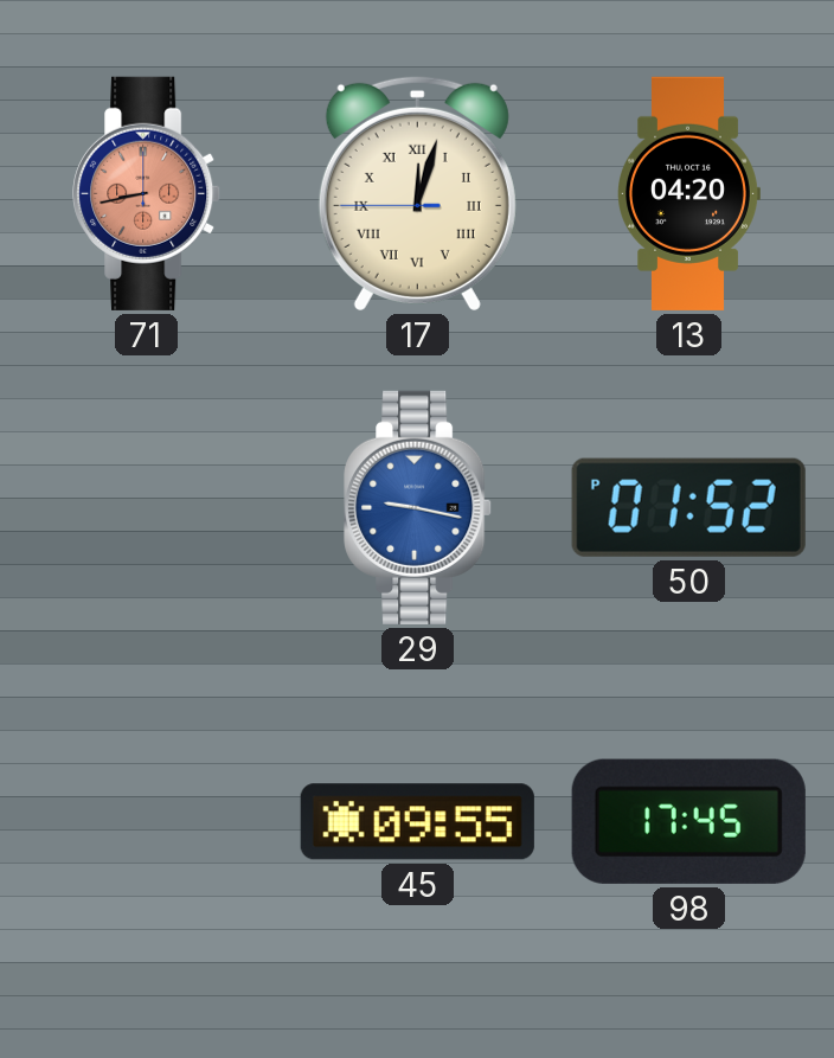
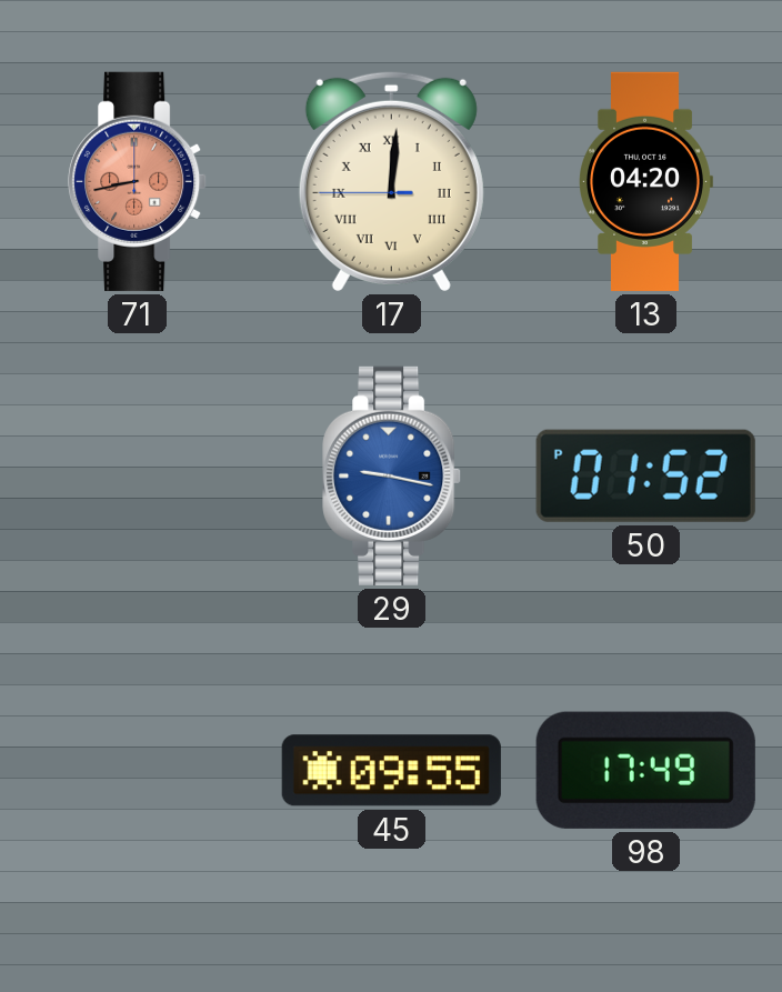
17: 12:02 -> 12:00 (391, 181)
98: 17:45 -> 17:49 (645, 770)
